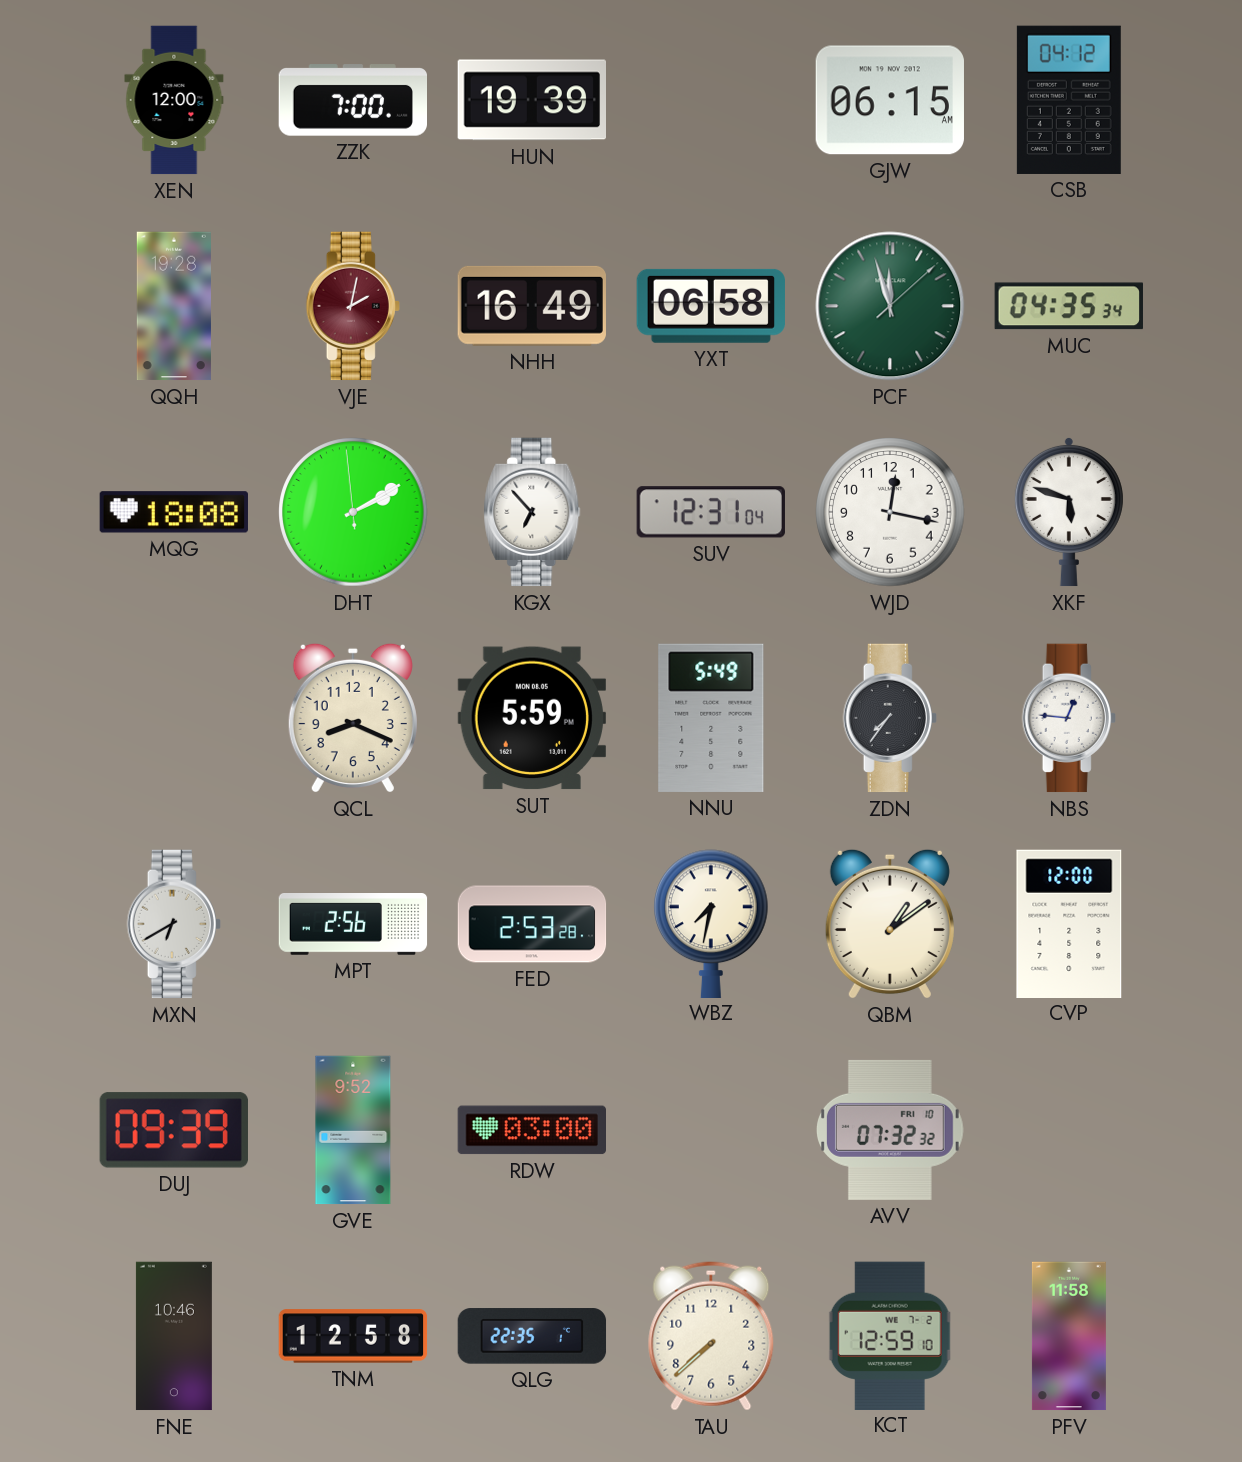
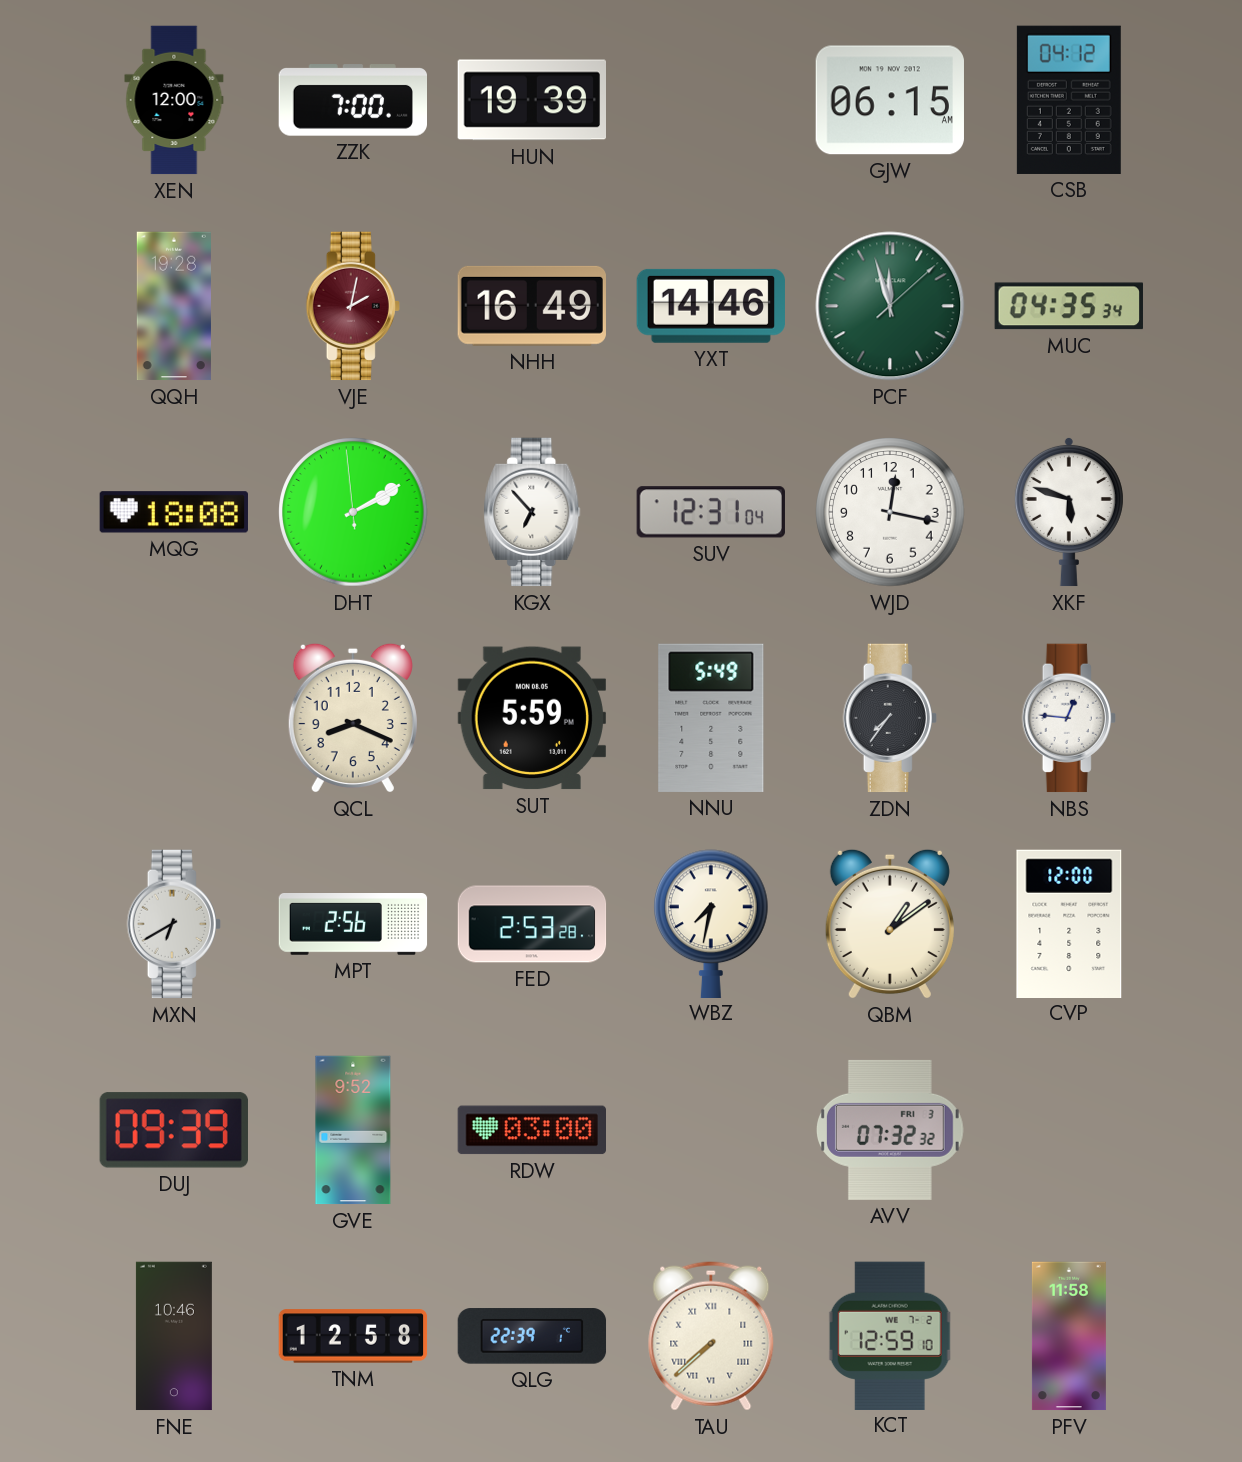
YXT: 06:58 -> 14:46 (711, 306)
AVV date: FRI 10 -> FRI 3 (890, 1130)
QLG: 22:35 -> 22:39 (532, 1336)
TAU numerals: Arabic -> Roman (711, 1336)
